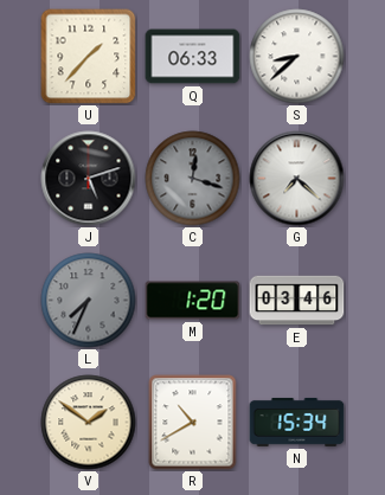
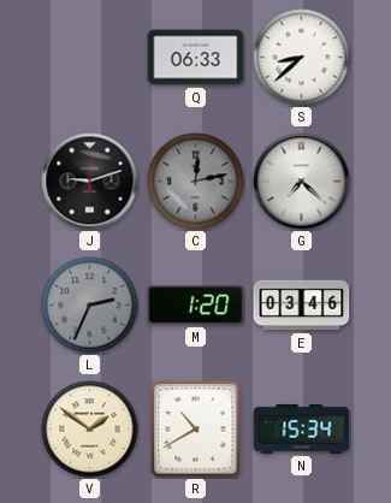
U: 1:37 -> none (89, 57)
J: 5:12 -> 9:12 (90, 182)
C: 12:18 -> 12:13 (196, 182)
L: 7:34 -> 2:34 (90, 306)
